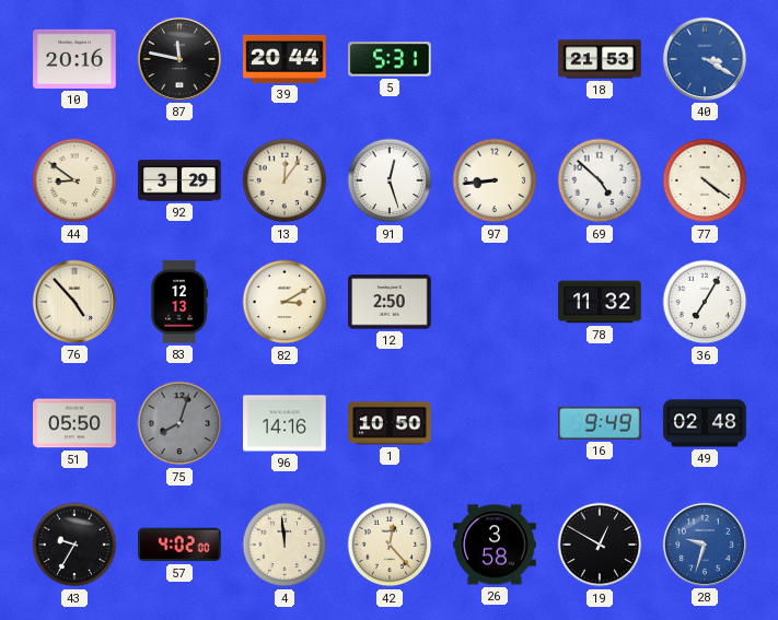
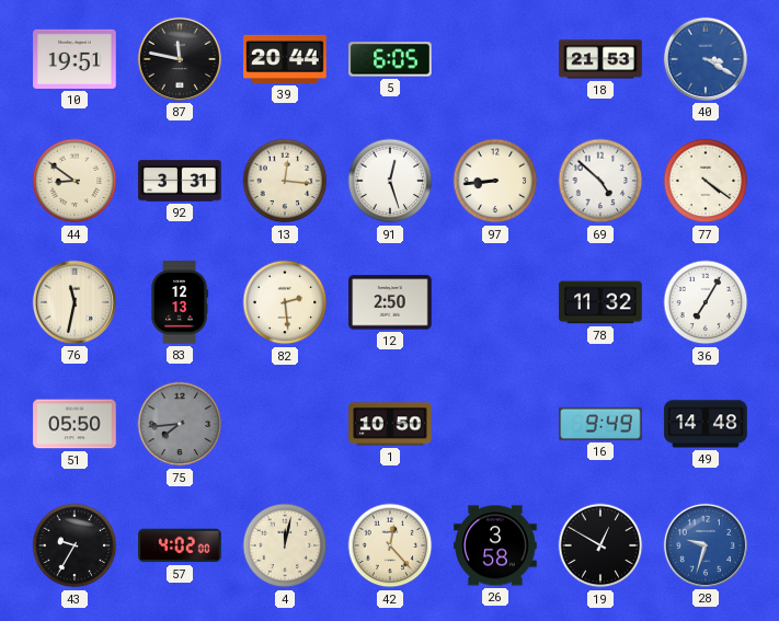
10: 20:16 -> 19:51 (75, 59)
5: 5:31 -> 6:05 (390, 59)
92: 3:29 -> 3:31 (180, 181)
13: 12:06 -> 12:16 (285, 181)
76: 4:53 -> 11:32 (75, 302)
82: 3:10 -> 2:29 (285, 302)
75: 8:03 -> 7:44 (180, 424)
96: 14:16 -> none (285, 423)
49: 02:48 -> 14:48 (706, 424)
4: 11:59 -> 12:02 (285, 545)
